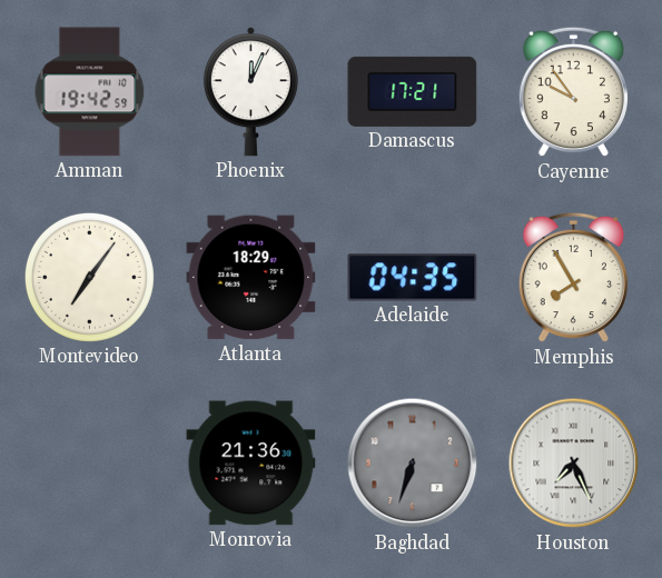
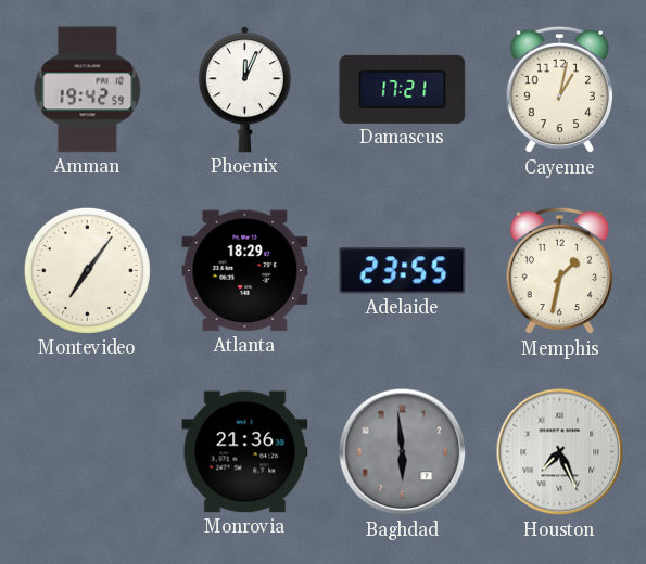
Cayenne: 9:54 -> 1:02 (559, 90)
Adelaide: 04:35 -> 23:55 (403, 271)
Memphis: 7:55 -> 1:32 (559, 271)
Baghdad: 6:33 -> 5:59 (403, 452)
